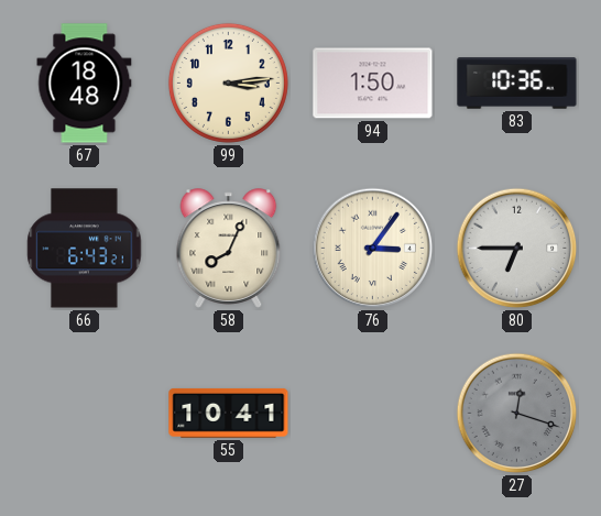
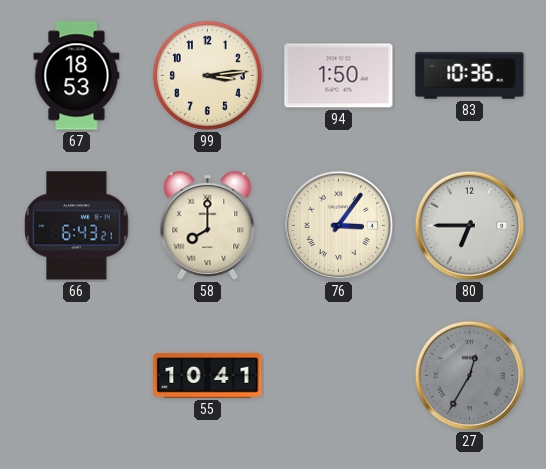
67: 18:48 -> 18:53 (77, 76)
58: 8:04 -> 8:00 (208, 226)
27: 12:18 -> 12:35 (470, 376)
